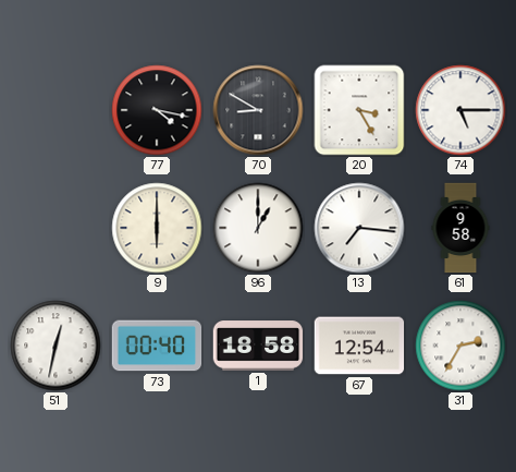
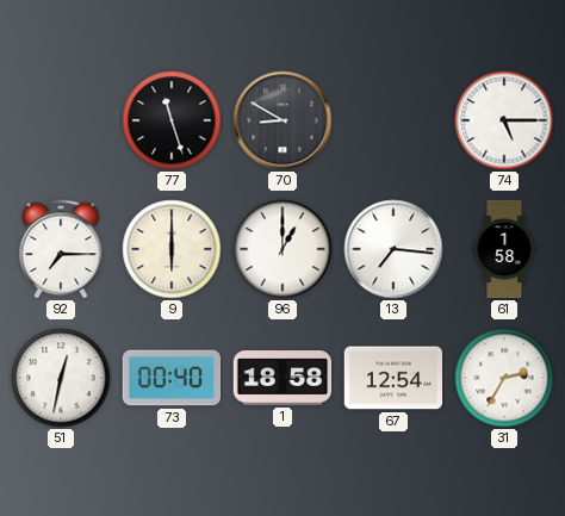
77: 4:17 -> 11:27 (172, 120)
20: 3:25 -> none (359, 110)
92: none -> 7:15 (61, 249)
61: 9:58 -> 1:58 (504, 249)
